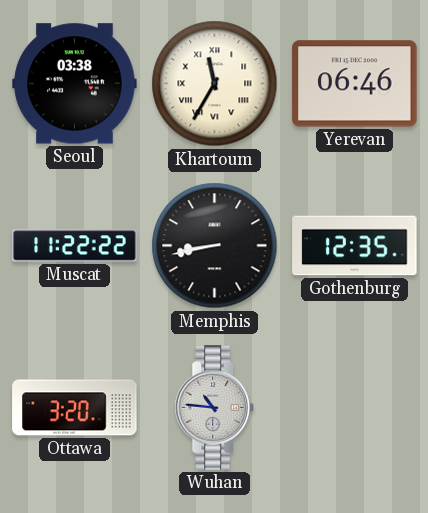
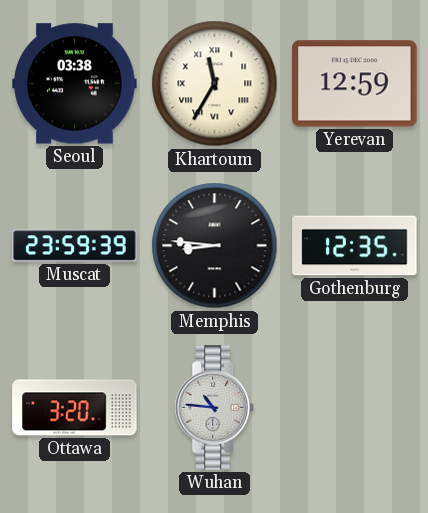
Yerevan: 06:46 -> 12:59 (355, 84)
Muscat: 11:22 -> 23:59 (75, 246)
Memphis: 8:43 -> 8:46 (215, 246)
